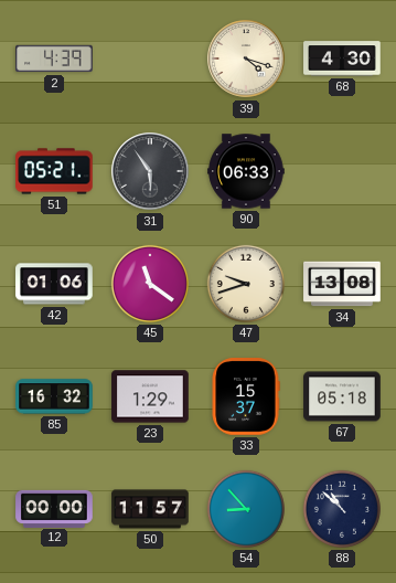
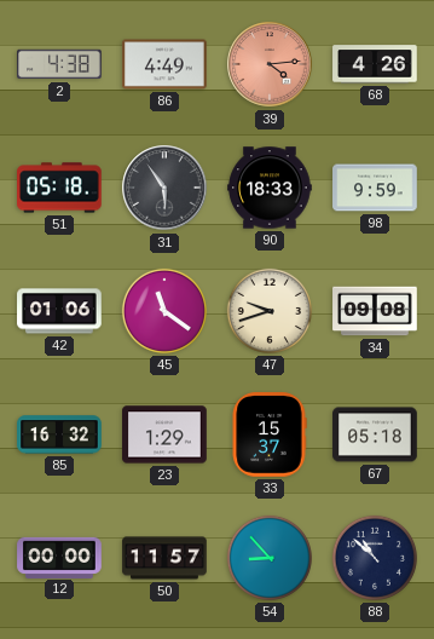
2: 4:39 -> 4:38 (59, 64)
86: none -> 4:49 (164, 64)
39: 4:18 -> 4:14 (270, 64)
39 dial: cream -> salmon (270, 64)
68: 4:30 -> 4:26 (375, 64)
51: 05:21 -> 05:18 (59, 188)
90: 06:33 -> 18:33 (270, 188)
98: none -> 9:59 (375, 188)
34: 13:08 -> 09:08 (375, 311)
